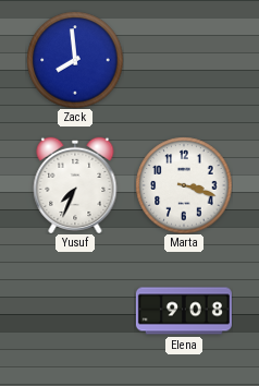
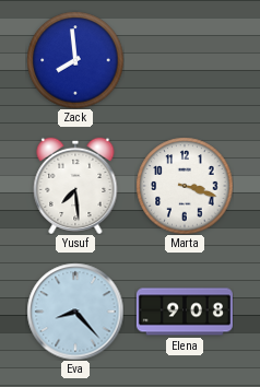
Yusuf: 7:34 -> 7:29 (75, 185)
Eva: none -> 8:23 (75, 312)
